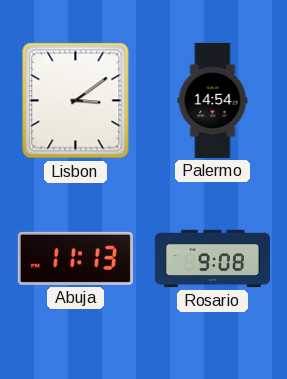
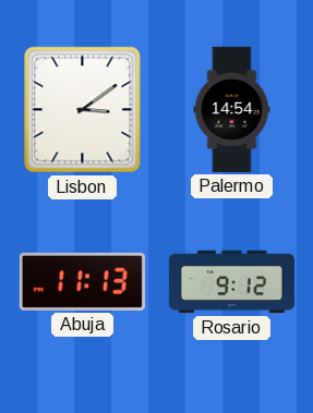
Rosario: 9:08 -> 9:12 (231, 282)
